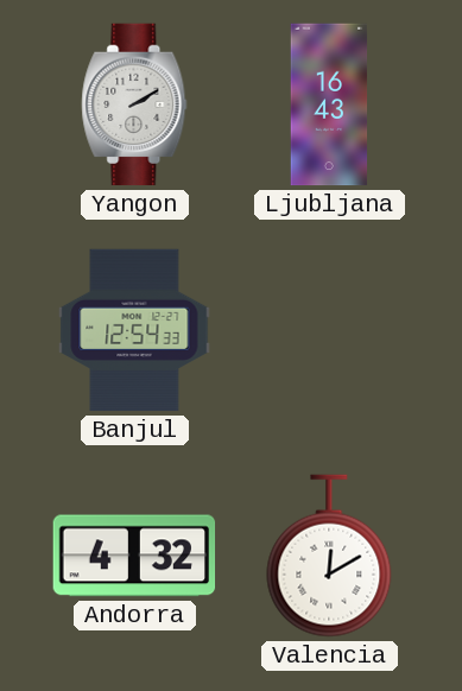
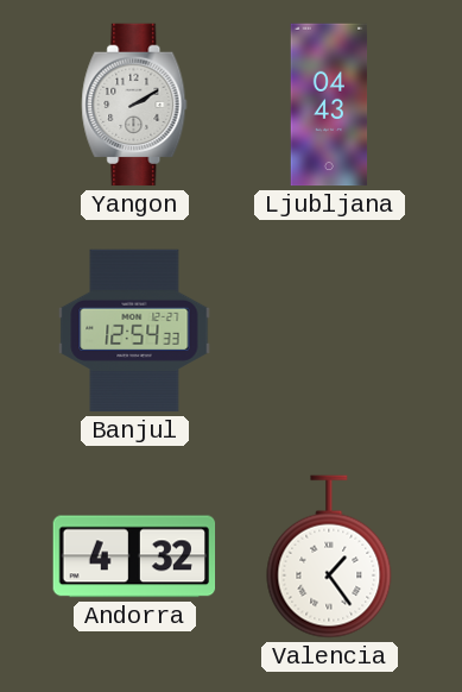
Ljubljana: 16:43 -> 04:43 (329, 105)
Valencia: 12:10 -> 1:24 (329, 556)
